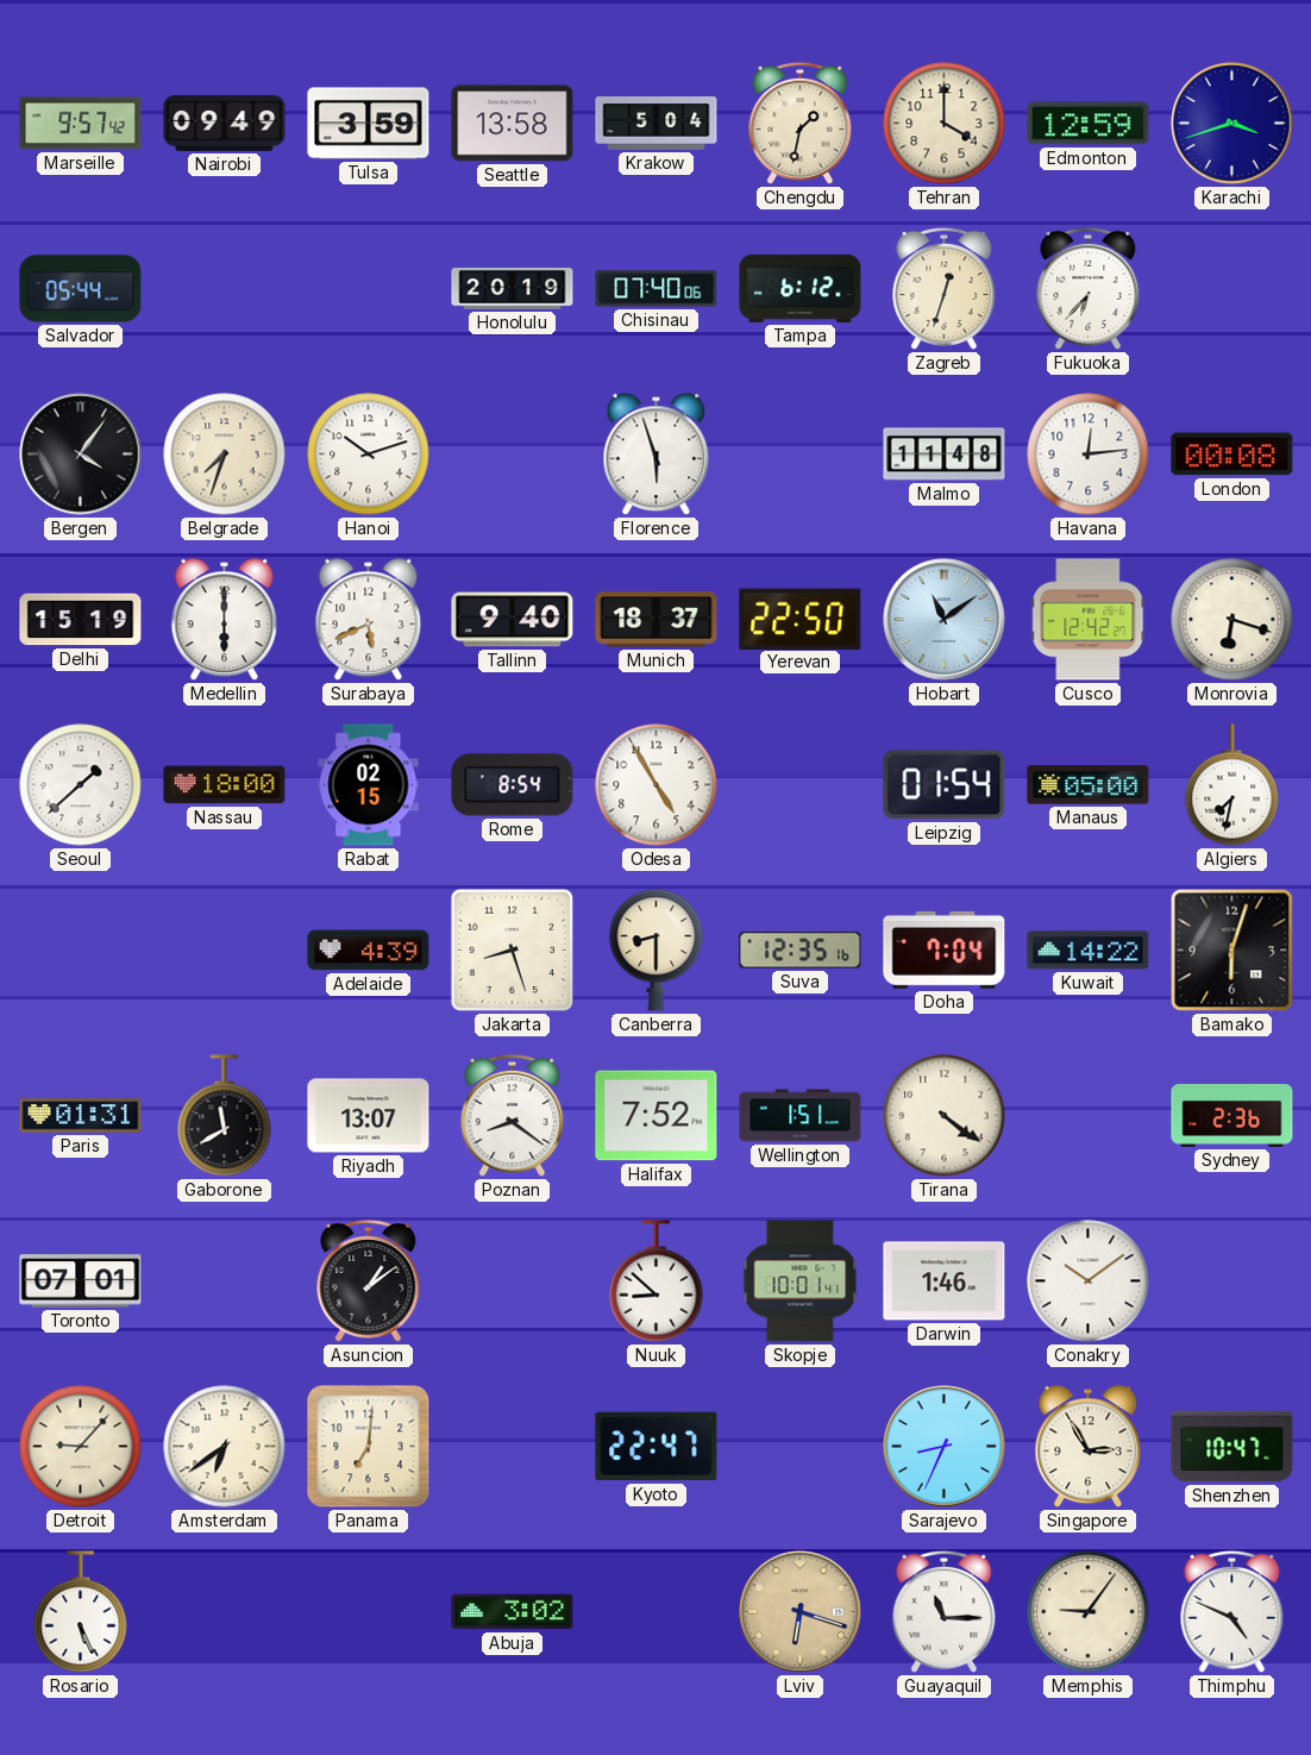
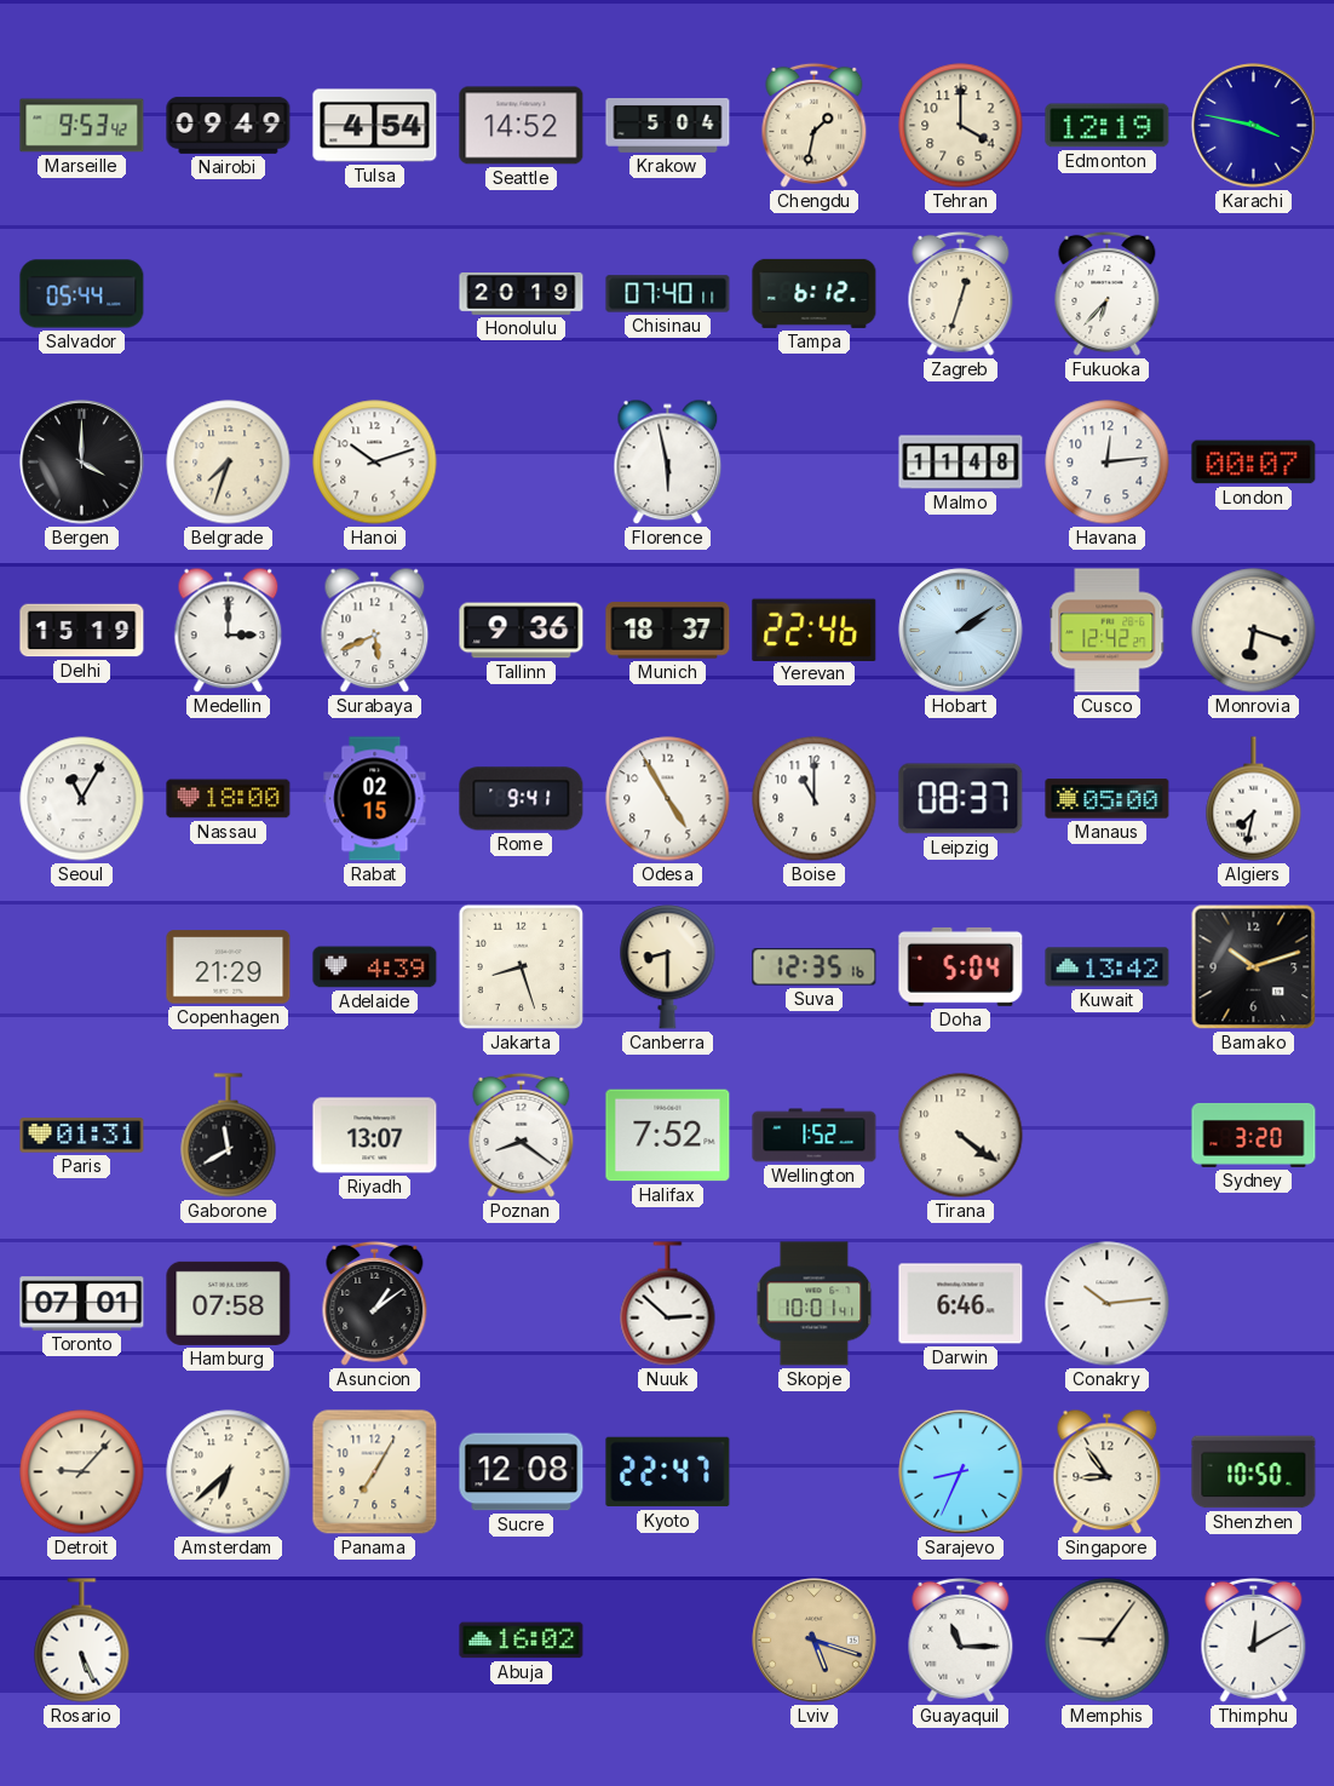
Marseille: 9:57 -> 9:53 (82, 126)
Tulsa: 3:59 -> 4:54 (375, 126)
Seattle: 13:58 -> 14:52 (522, 126)
Edmonton: 12:59 -> 12:19 (1108, 126)
Karachi: 3:42 -> 3:47 (1254, 126)
Chisinau: 07:40:06 -> 07:40:11 (668, 294)
Bergen: 4:06 -> 4:00 (82, 463)
Florence: 5:57 -> 5:58 (668, 463)
London: 00:08 -> 00:07 (1254, 463)
Medellin: 6:00 -> 3:00 (229, 631)
Tallinn: 9:40 -> 9:36 (522, 631)
Yerevan: 22:50 -> 22:46 (815, 630)
Hobart: 11:09 -> 2:09 (961, 631)
Seoul: 1:38 -> 11:05 (82, 799)
Rome: 8:54 -> 9:41 (522, 799)
Boise: none -> 11:00 (815, 799)
Leipzig: 01:54 -> 08:37 (961, 799)
Copenhagen: none -> 21:29 (229, 967)
Doha: 7:04 -> 5:04 (961, 966)
Kuwait: 14:22 -> 13:42 (1108, 967)
Bamako: 6:03 -> 10:12 (1254, 967)
Wellington: 1:51 -> 1:52 (815, 1136)
Sydney: 2:36 -> 3:20 (1254, 1135)
Hamburg: none -> 07:58 (229, 1303)
Nuuk: 8:52 -> 2:52 (668, 1304)
Darwin: 1:46 -> 6:46 (961, 1304)
Conakry: 10:09 -> 10:14 (1108, 1304)
Amsterdam: 6:39 -> 6:38 (229, 1472)
Panama: 7:01 -> 7:05 (375, 1472)
Sucre: none -> 12:08 (522, 1472)
Singapore: 2:55 -> 8:54 (1108, 1472)
Shenzhen: 10:47 -> 10:50 (1254, 1472)
Abuja: 3:02 -> 16:02 (522, 1641)
Lviv: 6:18 -> 5:18 (815, 1641)
Thimphu: 4:49 -> 12:10 (1254, 1639)
